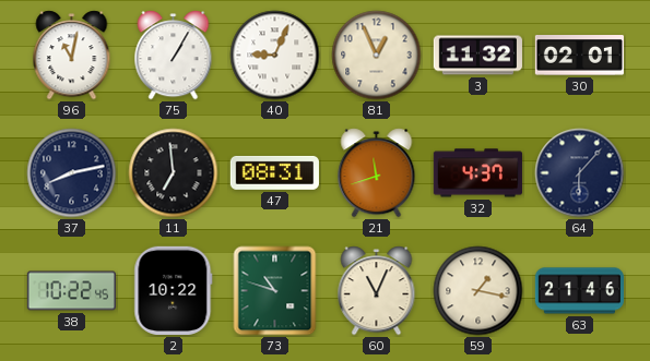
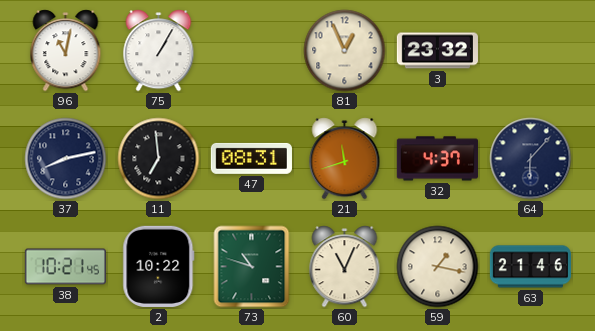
40: 9:04 -> none (275, 56)
3: 11:32 -> 23:32 (437, 51)
30: 02:01 -> none (579, 56)
38: 10:22 -> 10:21 (65, 267)
